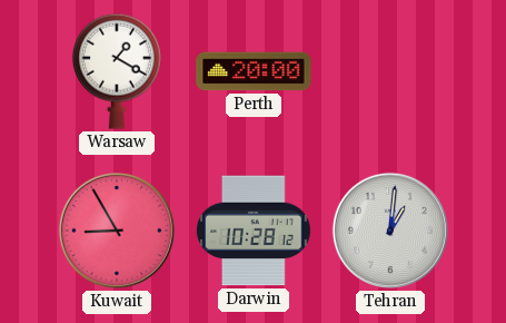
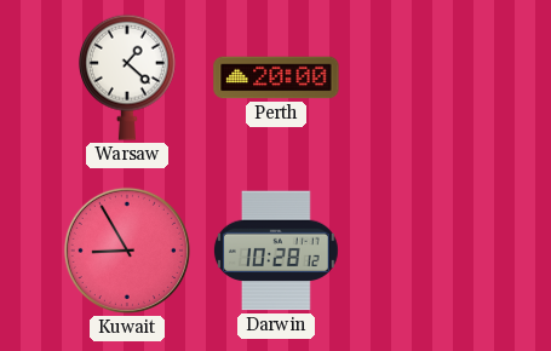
Warsaw: 1:20 -> 1:22 (127, 77)
Tehran: 1:01 -> none (390, 231)
